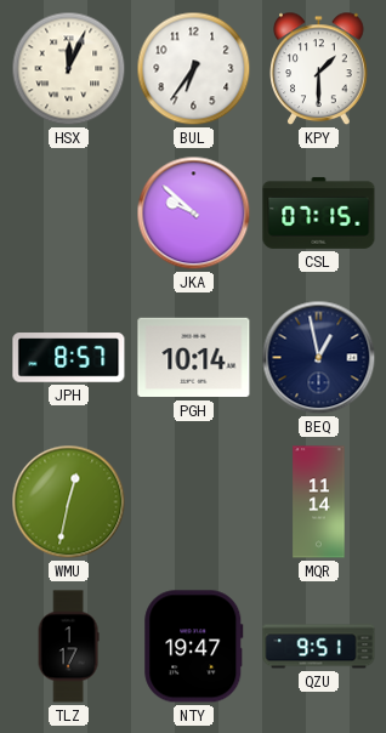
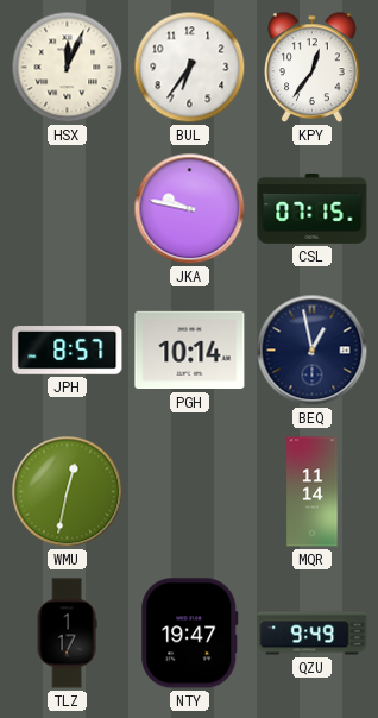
KPY: 1:30 -> 12:36 (313, 68)
JKA: 9:52 -> 9:47 (190, 209)
QZU: 9:51 -> 9:49 (313, 634)
